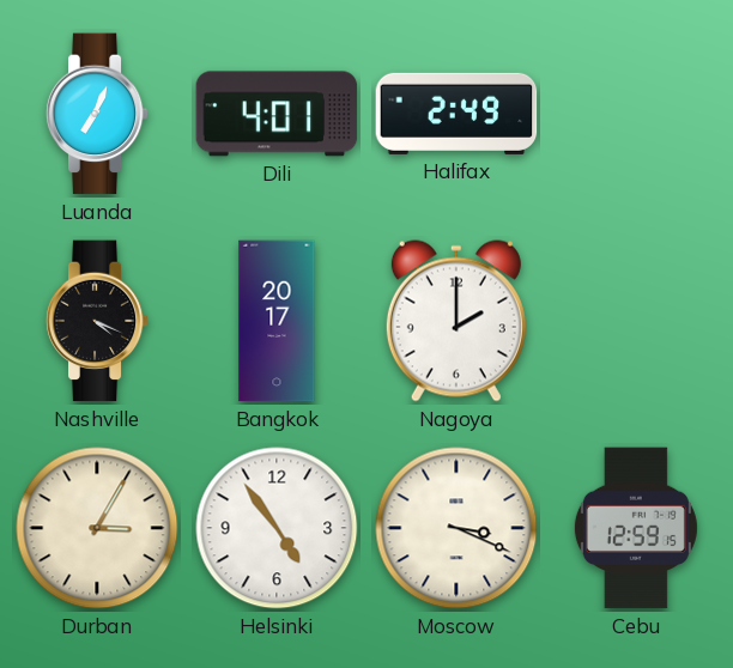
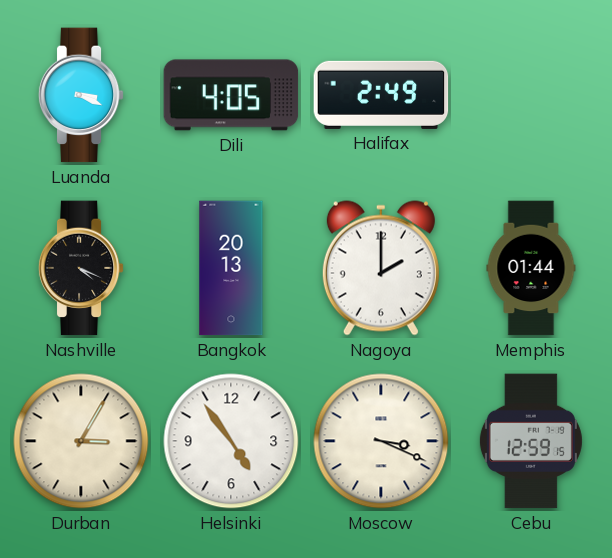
Luanda: 7:04 -> 3:19 (81, 95)
Dili: 4:01 -> 4:05 (231, 95)
Bangkok: 20:17 -> 20:13 (231, 268)
Memphis: none -> 01:44 (531, 268)
